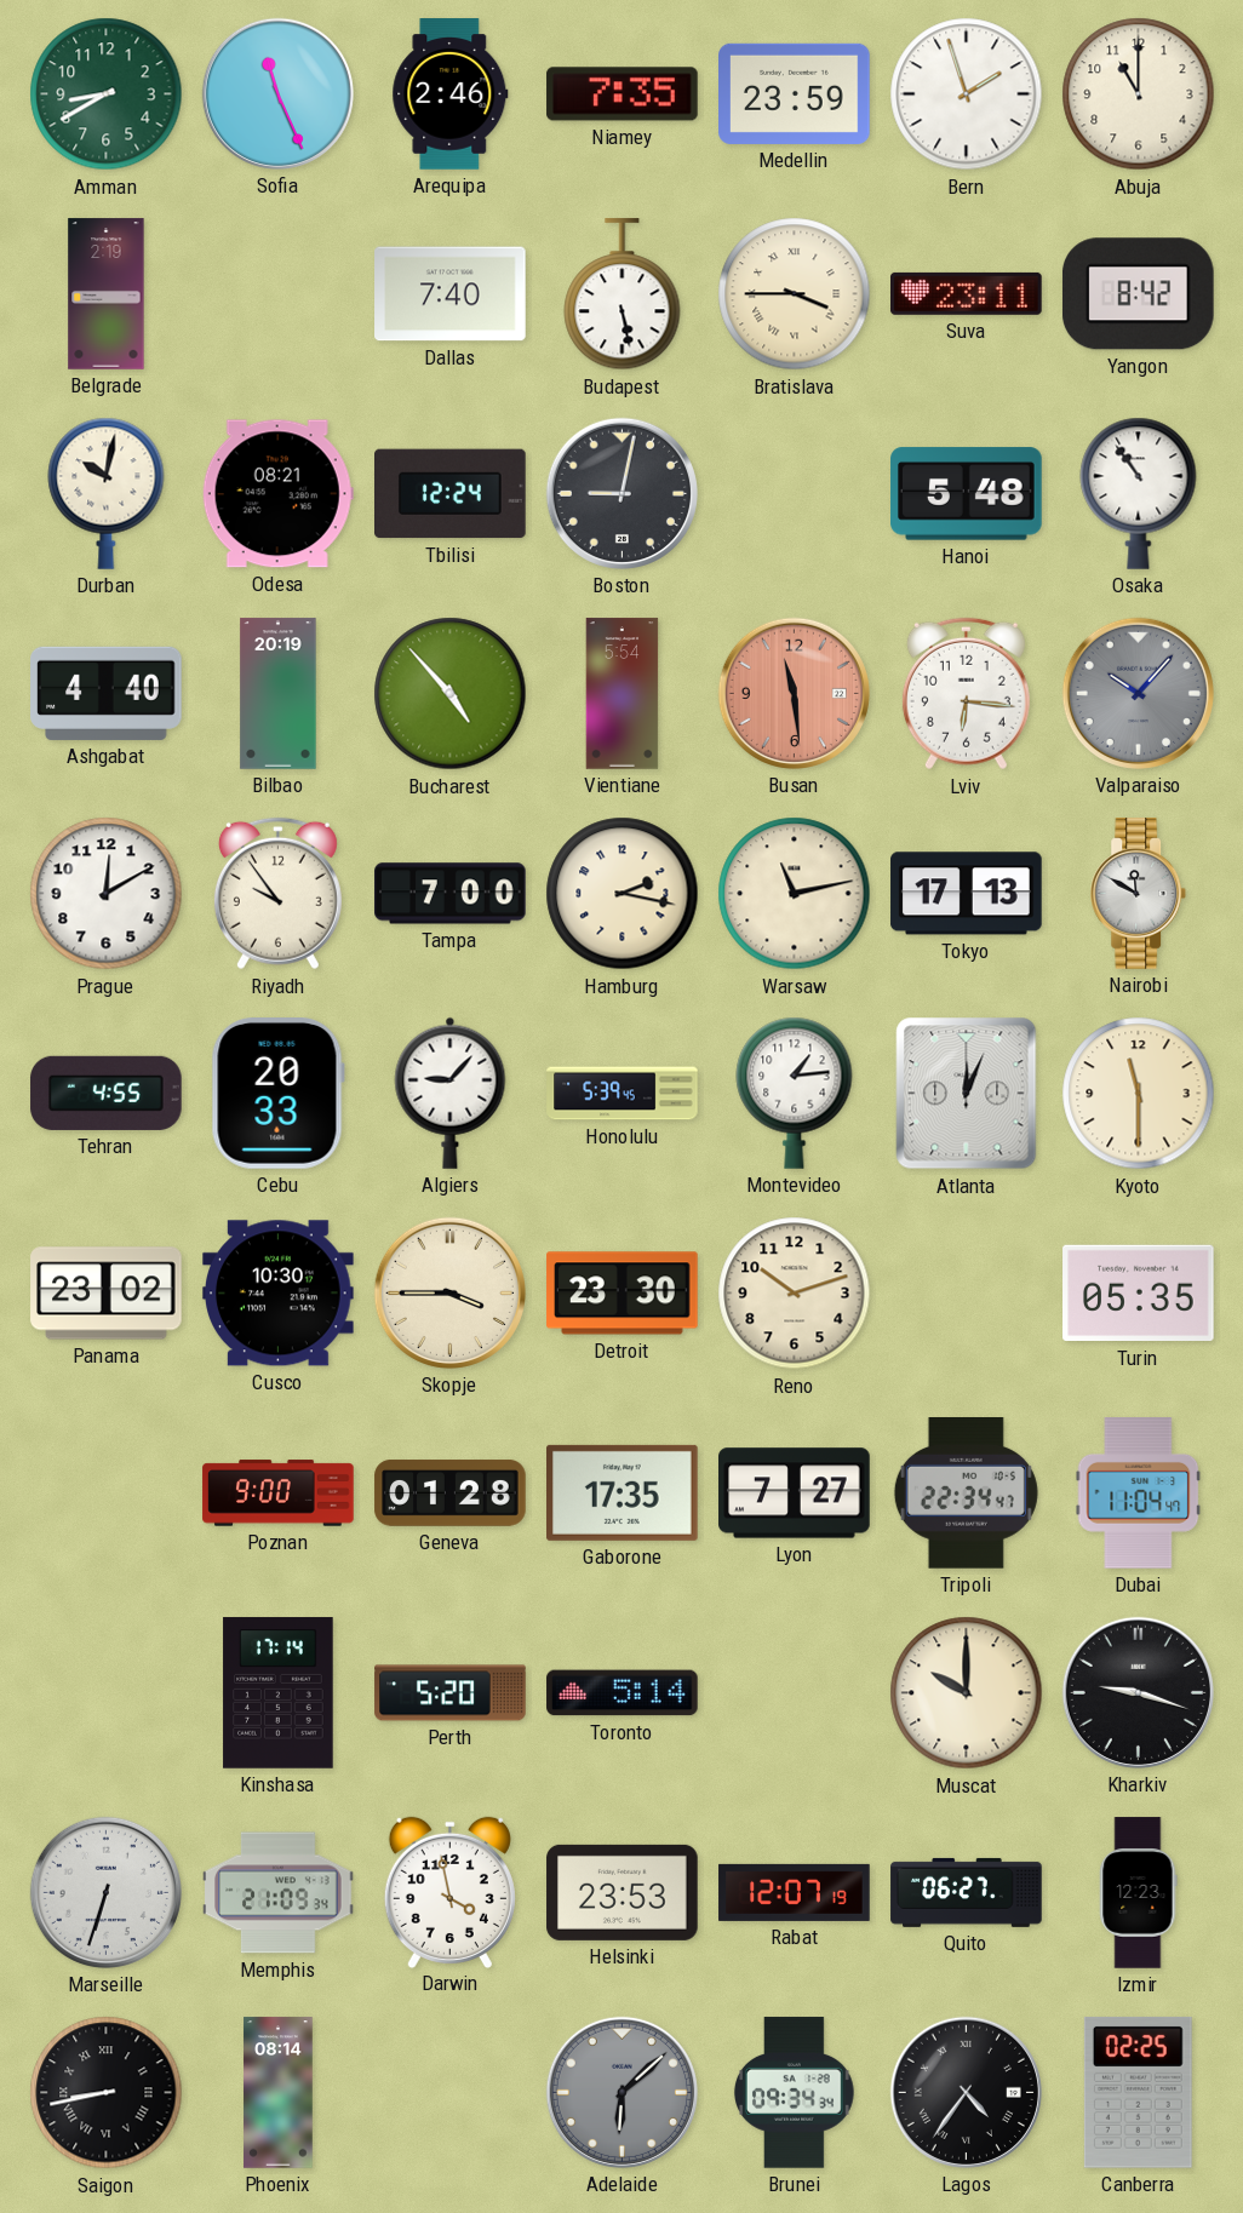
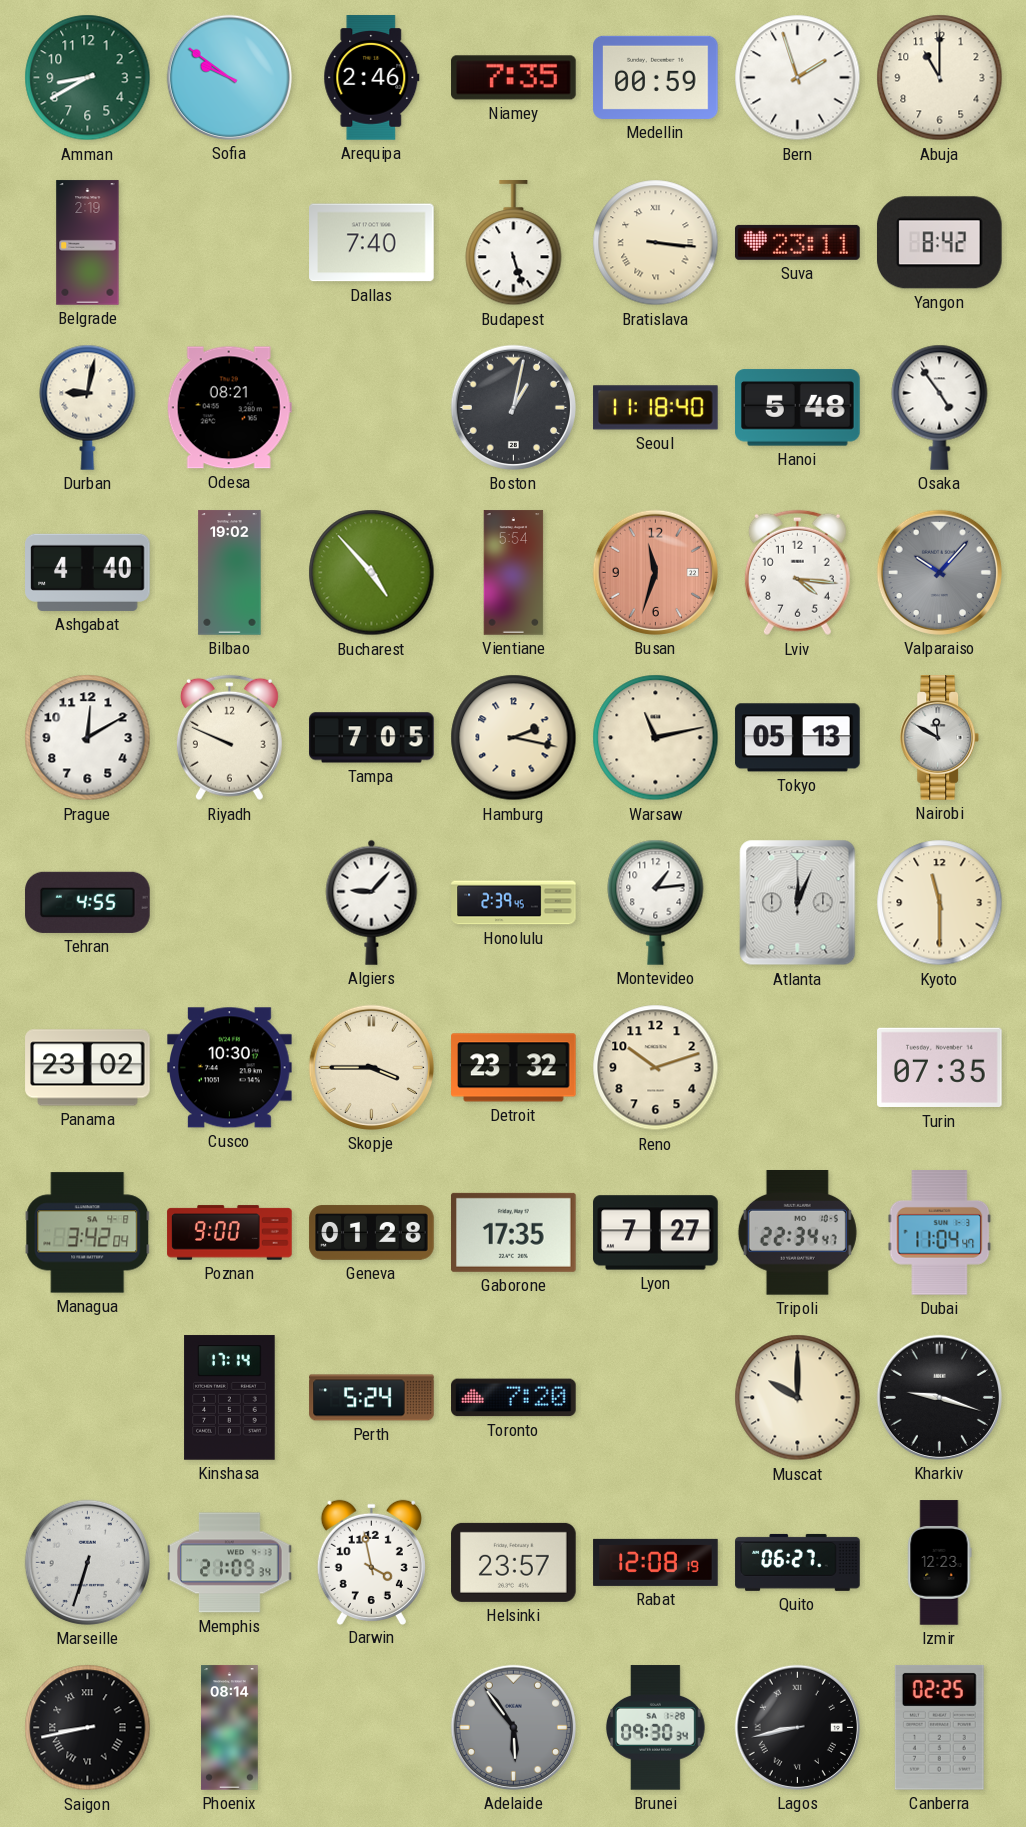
Sofia: 11:26 -> 9:51 (229, 77)
Medellin: 23:59 -> 00:59 (656, 77)
Budapest: 5:28 -> 5:27 (514, 243)
Bratislava: 3:45 -> 3:16 (656, 243)
Durban: 10:02 -> 9:02 (88, 407)
Tbilisi: 12:24 -> none (451, 494)
Boston: 9:02 -> 1:02 (513, 407)
Seoul: none -> 11:18 (656, 408)
Osaka: 10:54 -> 4:54 (940, 407)
Bilbao: 20:19 -> 19:02 (230, 573)
Busan: 11:29 -> 11:33 (655, 572)
Lviv: 6:16 -> 4:16 (797, 573)
Riyadh: 9:54 -> 9:49 (229, 738)
Tampa: 7:00 -> 7:05 (372, 738)
Tokyo: 17:13 -> 05:13 (798, 738)
Cebu: 20:33 -> none (277, 1094)
Honolulu: 5:39 -> 2:39 (514, 903)
Detroit: 23:30 -> 23:32 (514, 1068)
Turin: 05:35 -> 07:35 (940, 1068)
Managua: none -> 3:42 (88, 1233)
Perth: 5:20 -> 5:24 (372, 1398)
Toronto: 5:14 -> 7:20 (514, 1398)
Helsinki: 23:53 -> 23:57 (514, 1562)
Rabat: 12:07 -> 12:08 (656, 1562)
Adelaide: 6:08 -> 5:54 (513, 1727)
Brunei: 09:34 -> 09:30 (655, 1728)
Lagos: 4:36 -> 8:43 (797, 1727)
